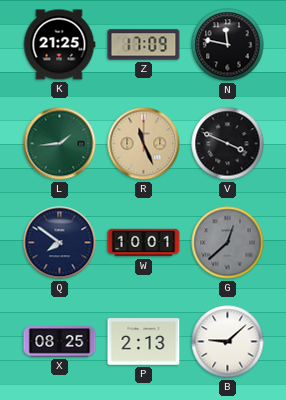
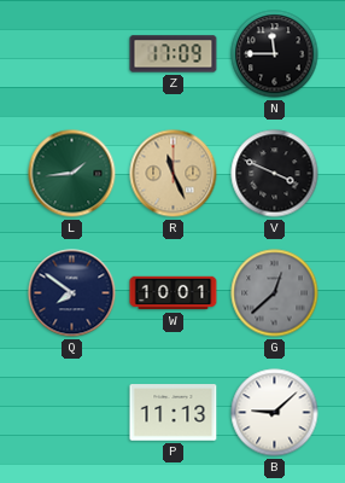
K: 21:25 -> none (59, 45)
N: 11:47 -> 11:45 (275, 54)
X: 08:25 -> none (60, 342)
P: 2:13 -> 11:13 (174, 413)
